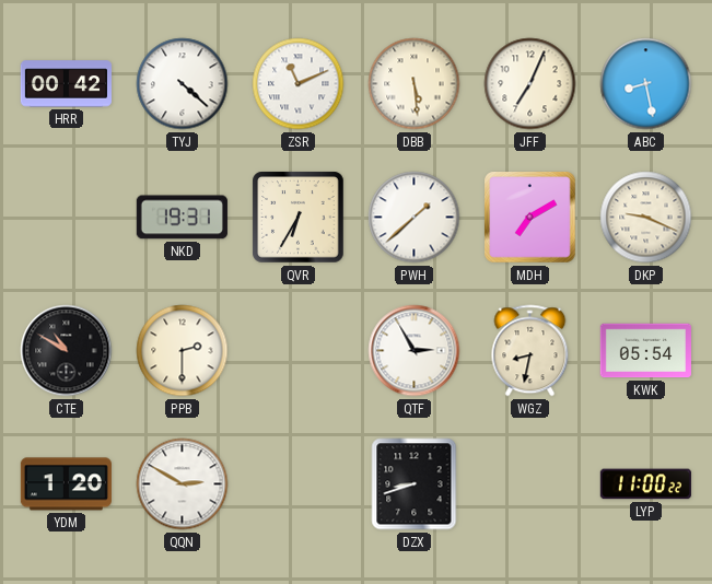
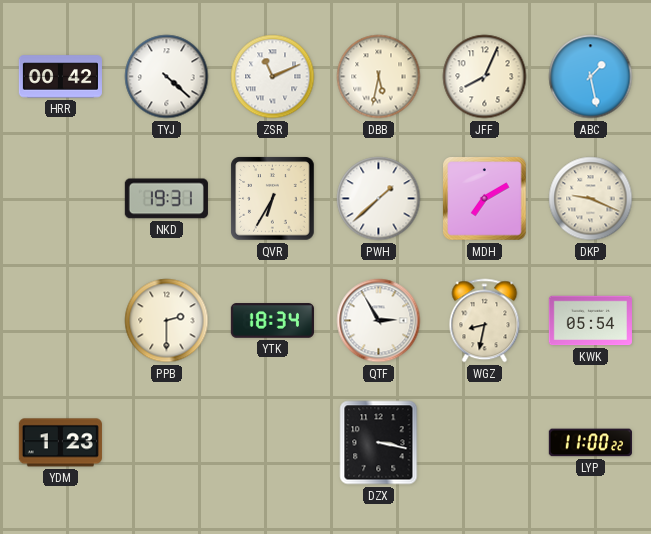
DBB: 5:29 -> 5:32 (379, 77)
JFF: 7:04 -> 8:04 (485, 77)
ABC: 8:28 -> 1:28 (591, 77)
CTE: 10:50 -> none (67, 351)
YTK: none -> 18:34 (272, 321)
YDM: 1:20 -> 1:23 (60, 443)
QQN: 2:50 -> none (183, 484)
DZX: 8:42 -> 3:17 (379, 443)
